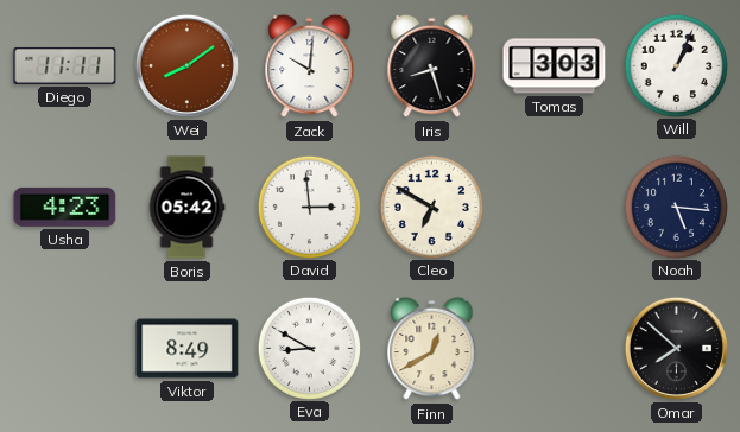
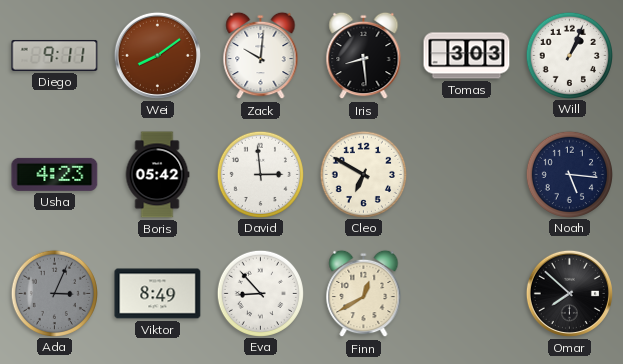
Diego: 11:11 -> 9:11 (55, 56)
Iris: 8:27 -> 8:29 (364, 56)
Ada: none -> 3:04 (54, 293)
Eva: 8:50 -> 8:53 (260, 293)
